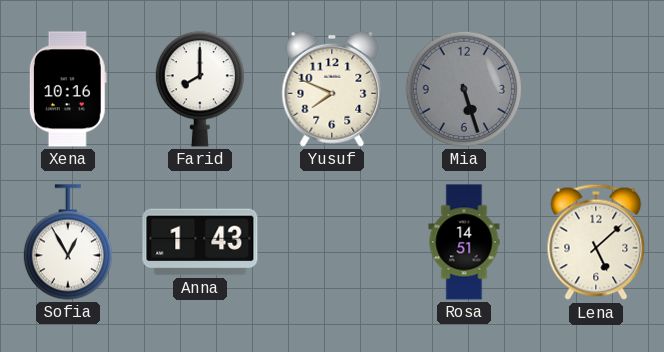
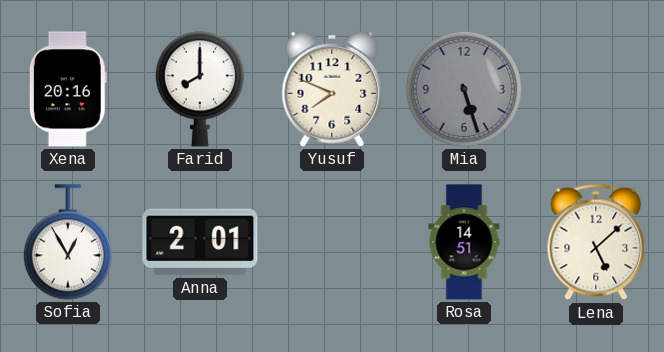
Xena: 10:16 -> 20:16 (68, 89)
Anna: 1:43 -> 2:01 (200, 242)
